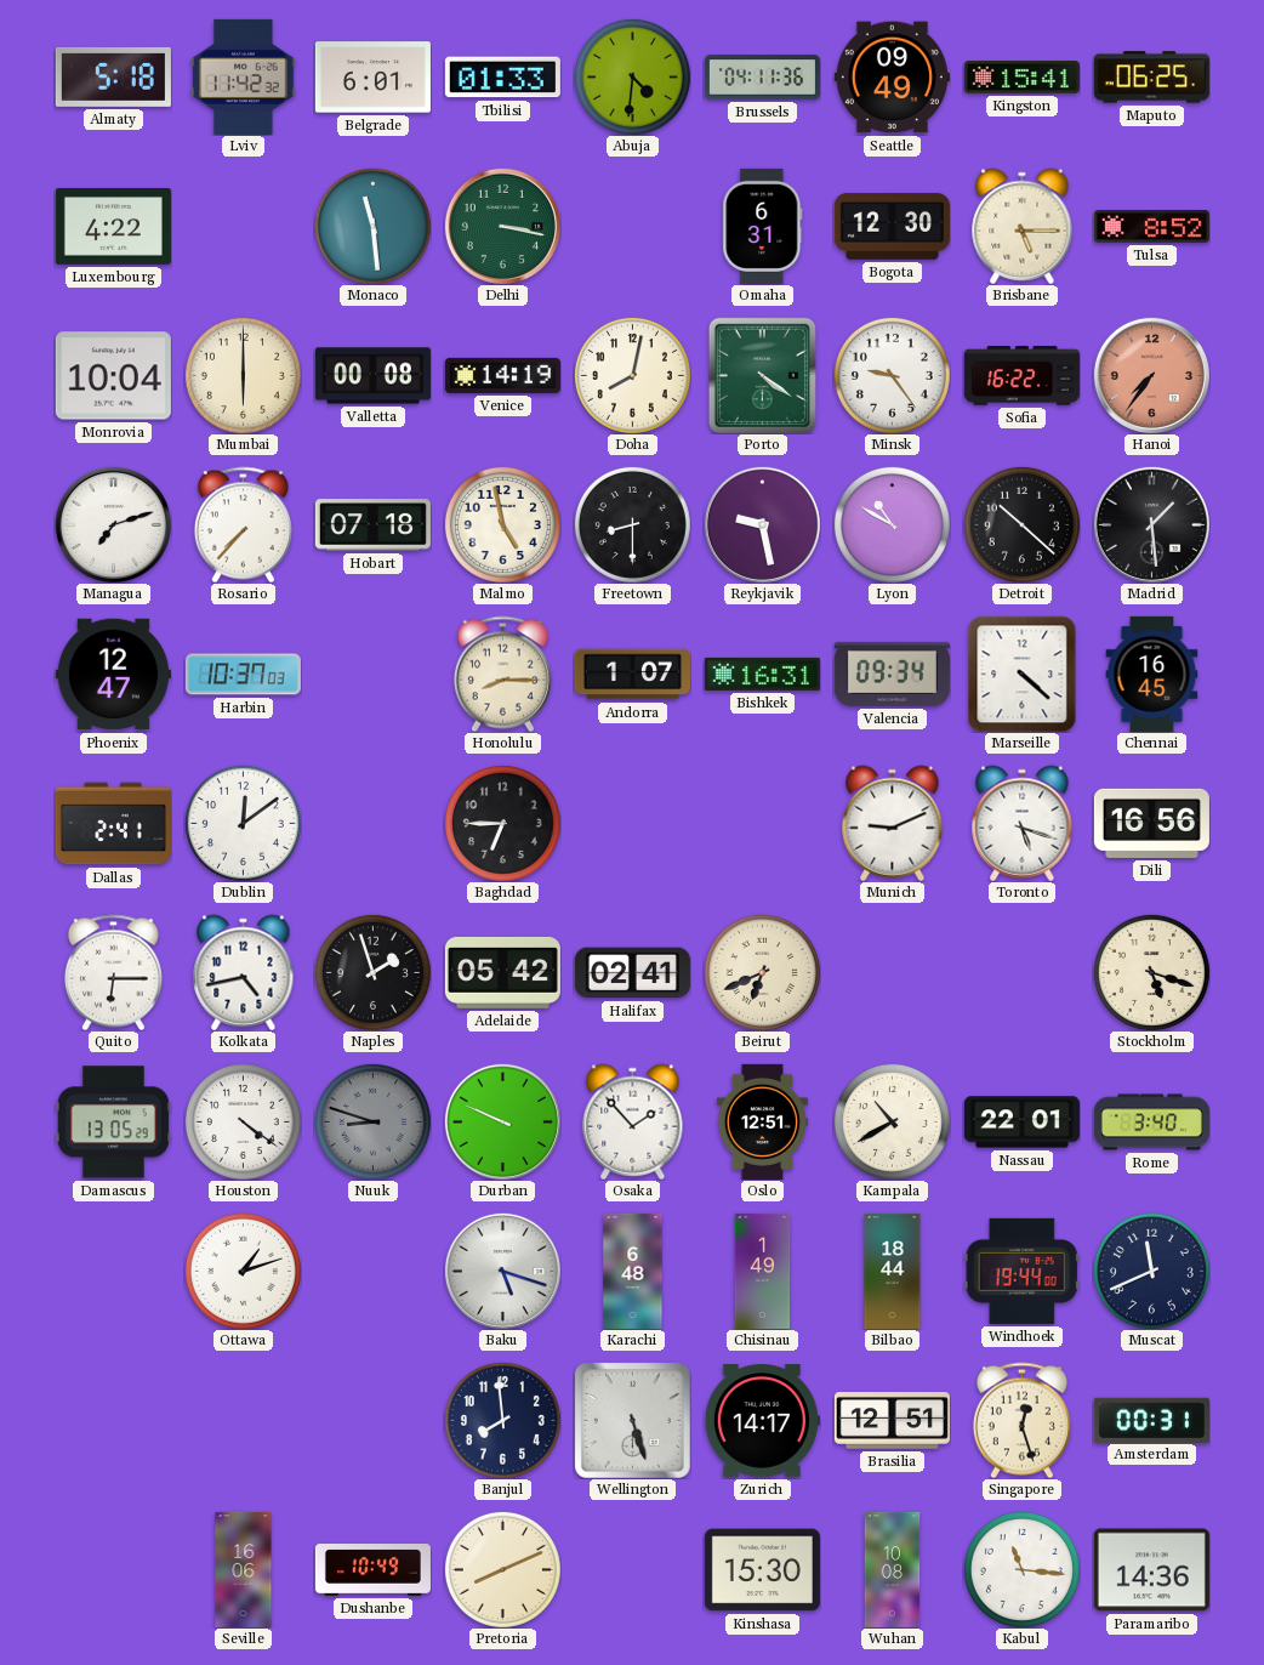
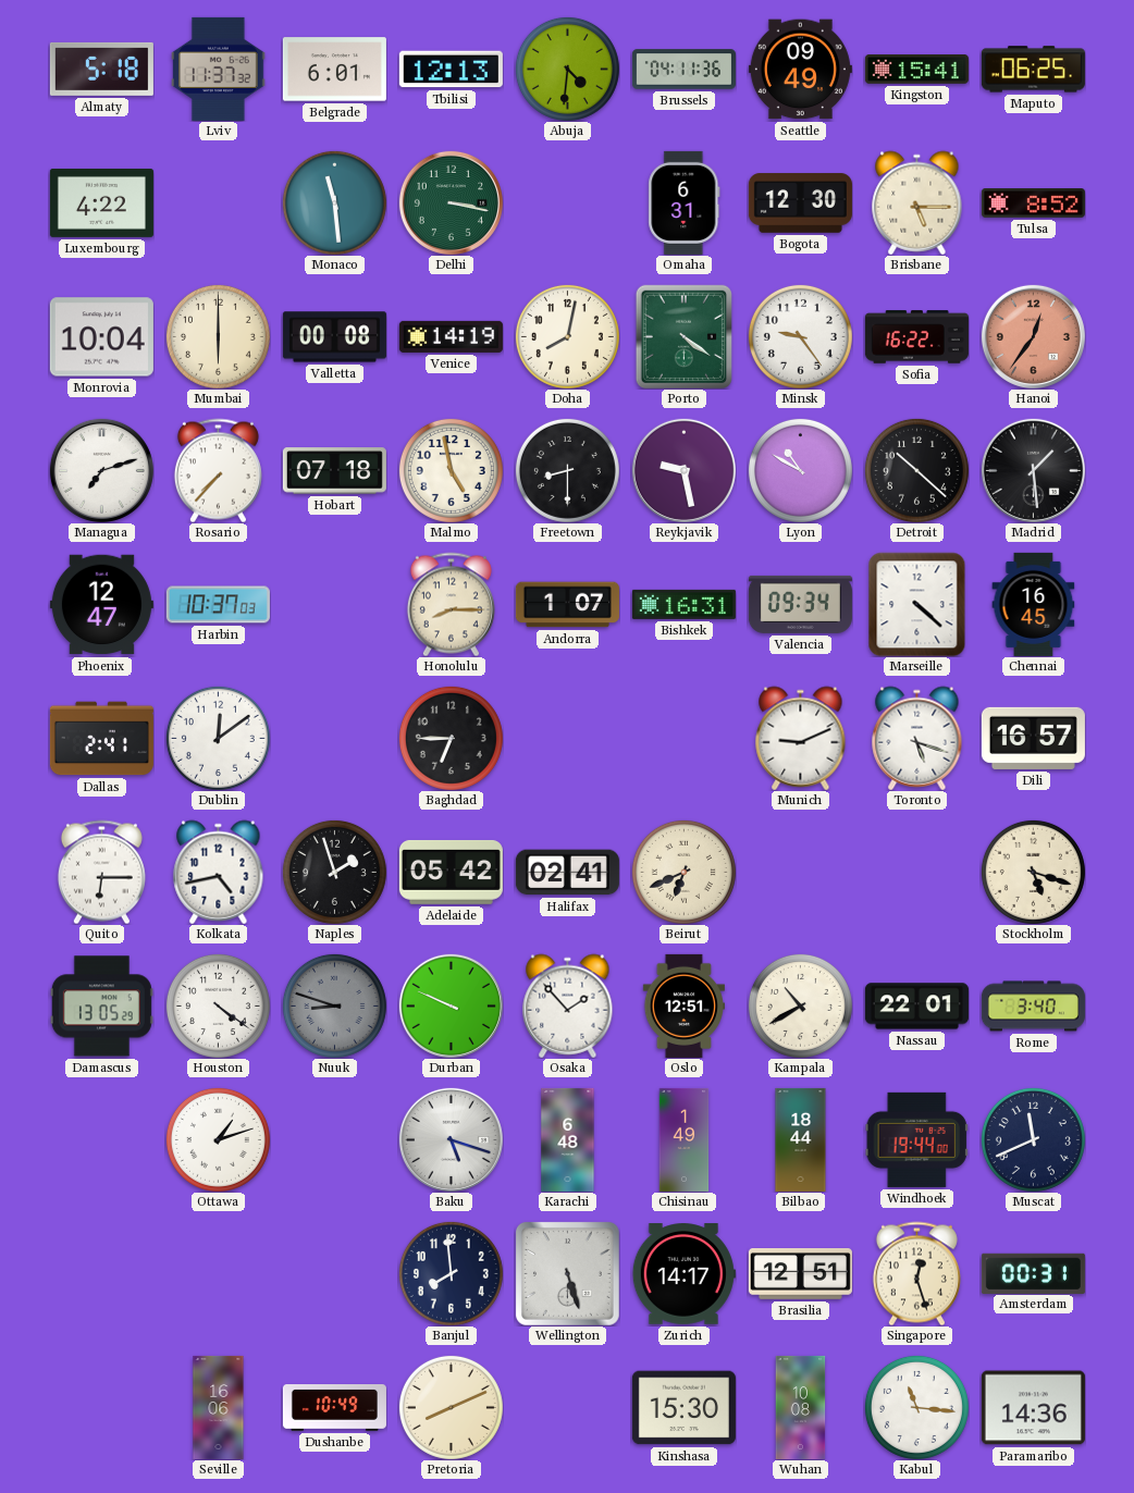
Lviv: 11:42 -> 11:37 (219, 69)
Tbilisi: 01:33 -> 12:13 (451, 70)
Hanoi: 7:36 -> 12:36 (1033, 336)
Dili: 16:56 -> 16:57 (1033, 738)
